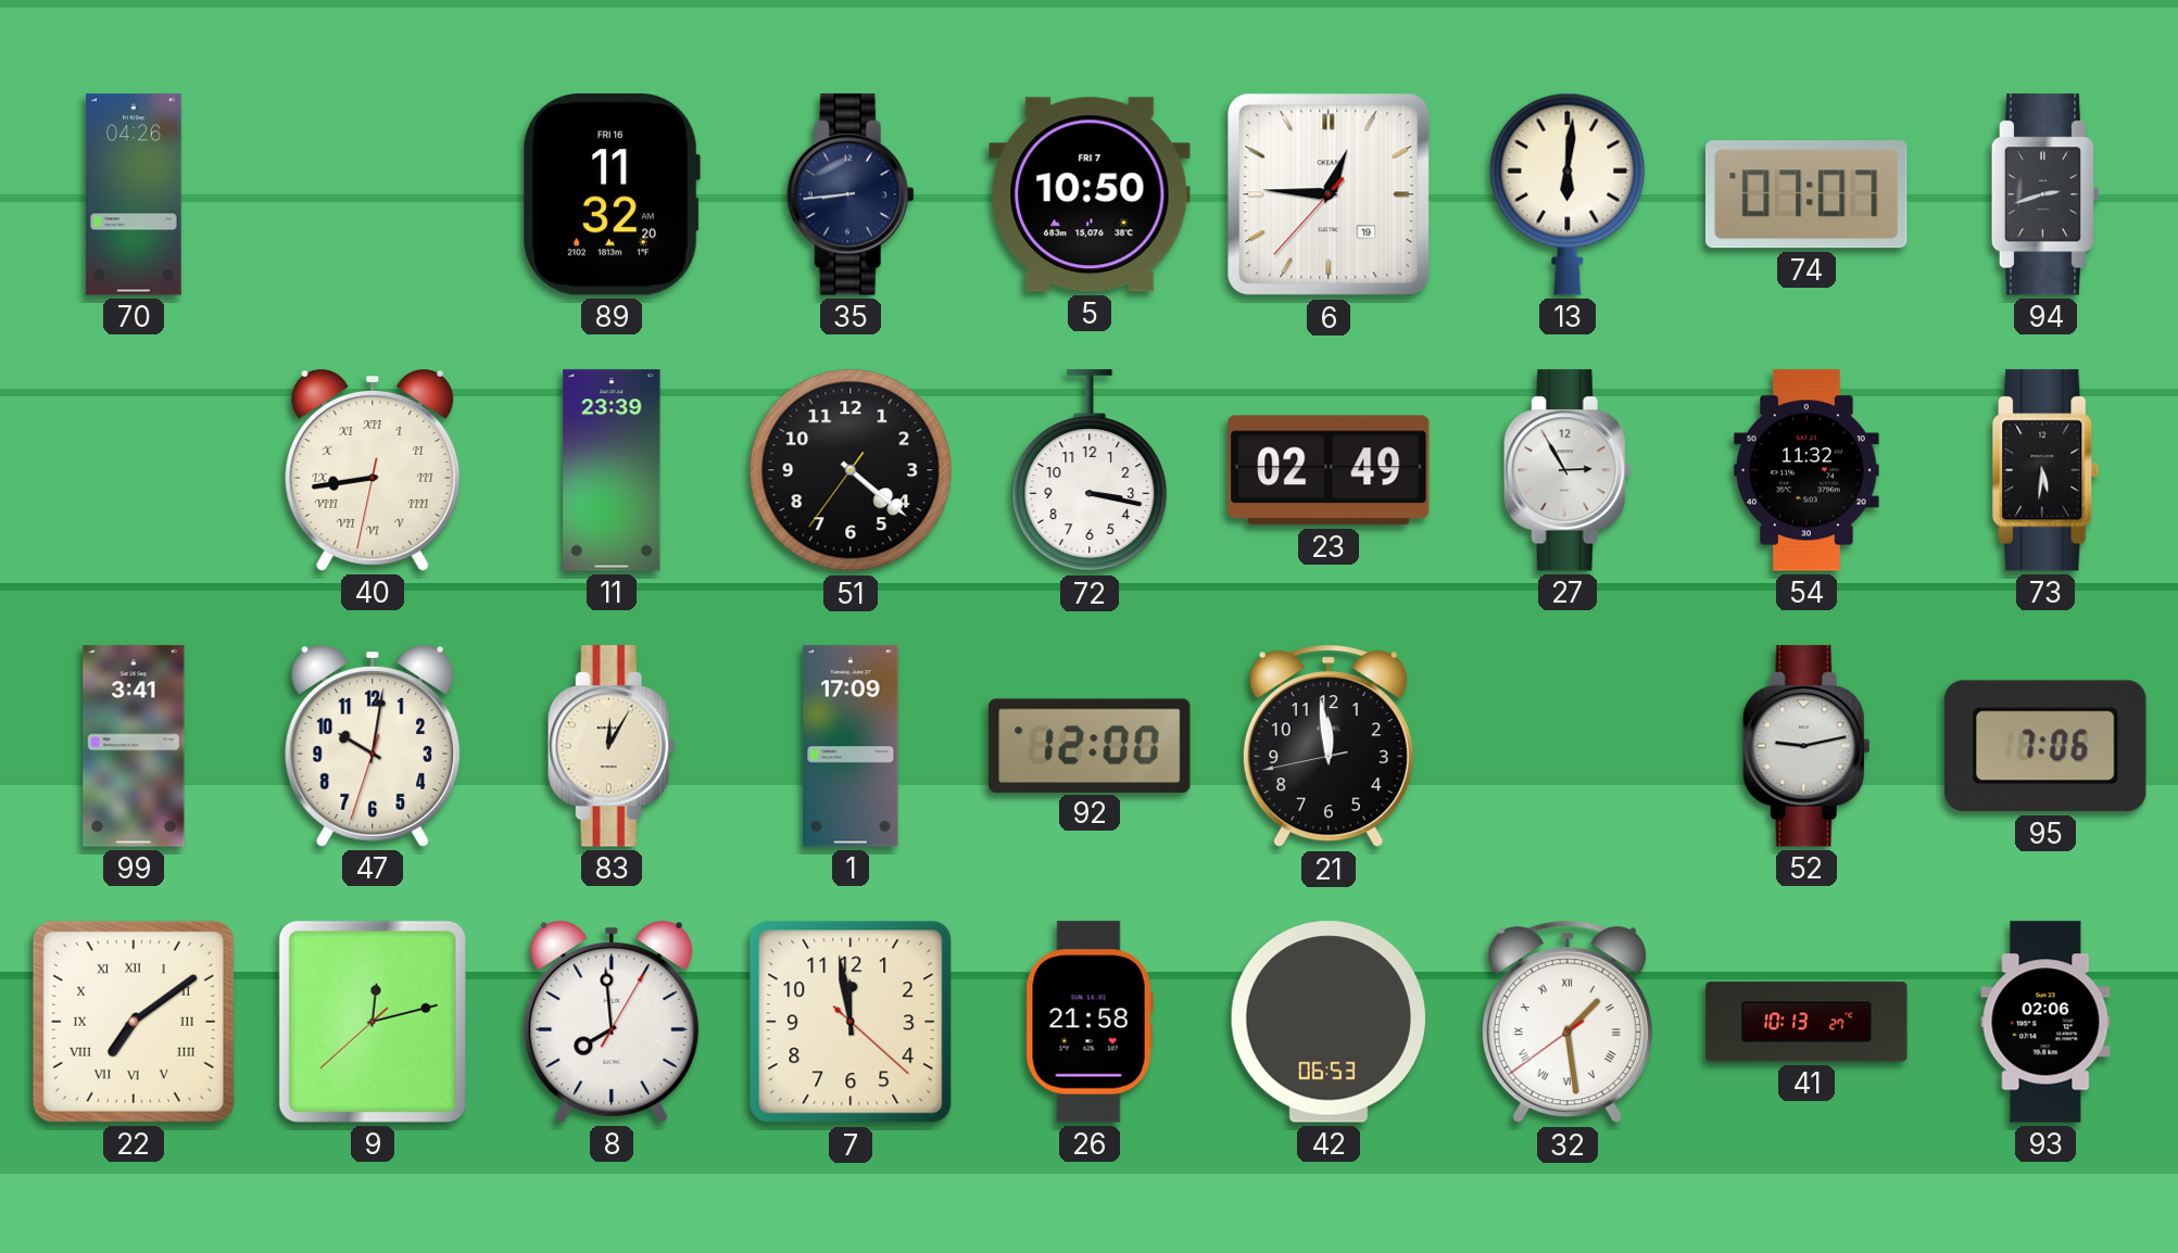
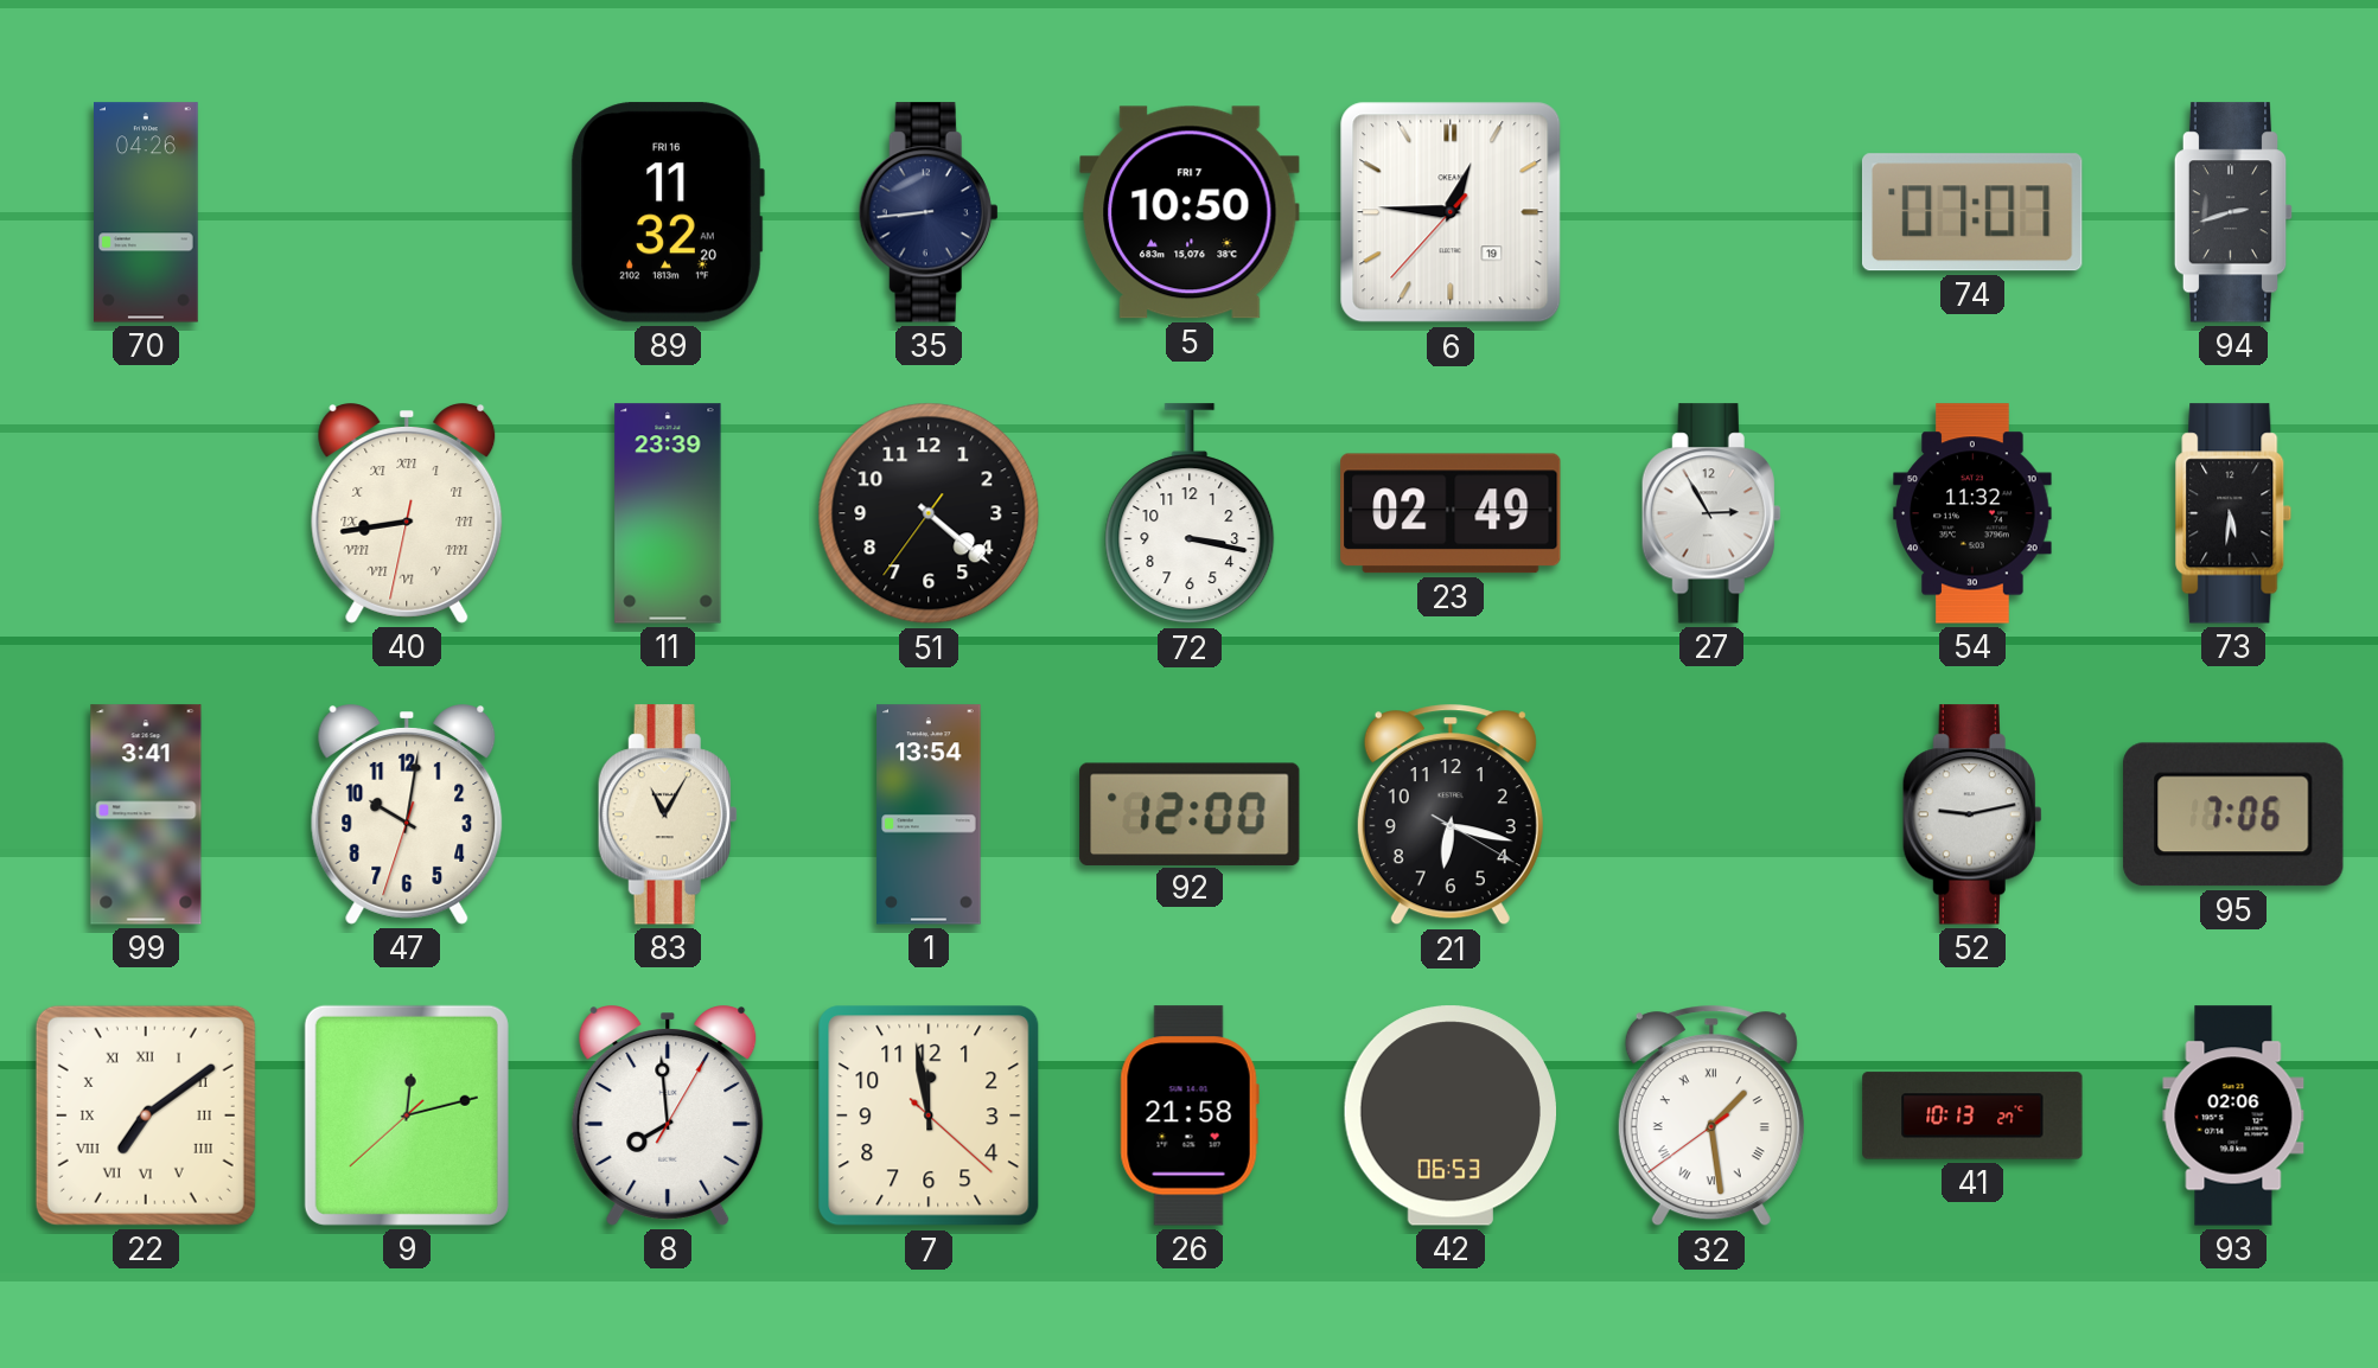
13: 6:01 -> none (1568, 194)
83: 12:05 -> 11:05 (668, 814)
1: 17:09 -> 13:54 (929, 814)
21: 11:58 -> 6:17 (1451, 814)
